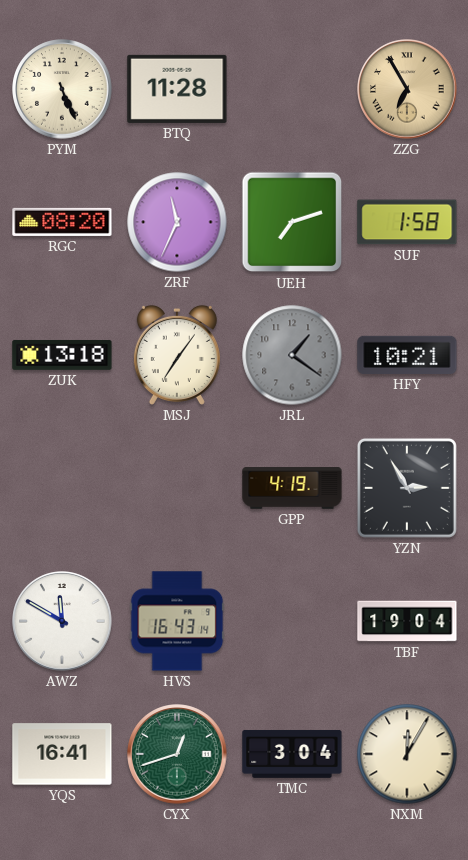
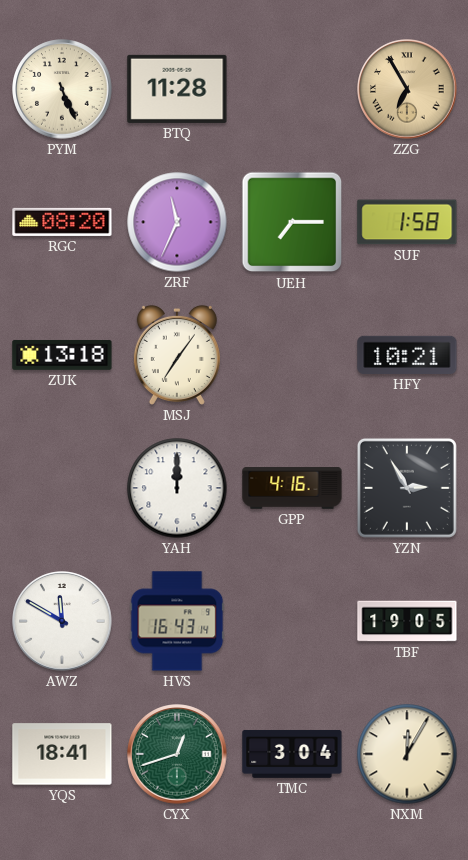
UEH: 7:12 -> 7:15 (292, 222)
JRL: 1:21 -> none (292, 355)
YAH: none -> 12:00 (177, 488)
GPP: 4:19 -> 4:16 (292, 488)
TBF: 19:04 -> 19:05 (407, 621)
YQS: 16:41 -> 18:41 (62, 754)
